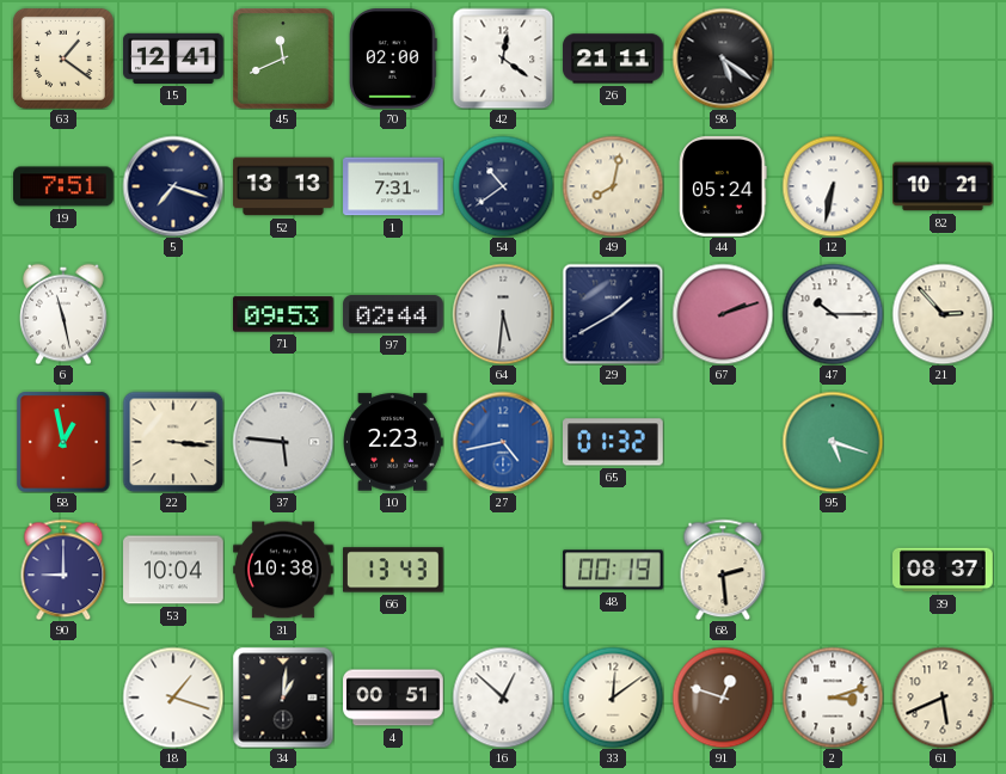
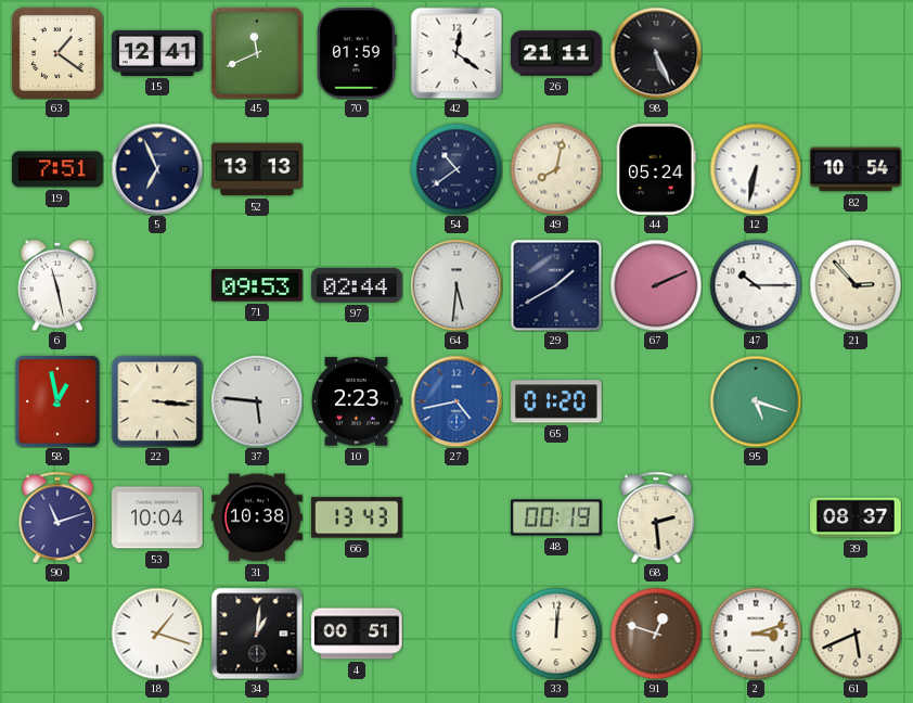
70: 02:00 -> 01:59 (358, 54)
98: 5:21 -> 5:26 (656, 53)
5: 7:18 -> 6:56 (157, 169)
1: 7:31 -> none (393, 186)
82: 10:21 -> 10:54 (856, 169)
67: 2:12 -> 2:11 (656, 285)
65: 01:32 -> 01:20 (557, 401)
90: 9:00 -> 11:12 (57, 517)
16: 12:52 -> none (503, 698)
33: 12:09 -> 12:01 (556, 634)
